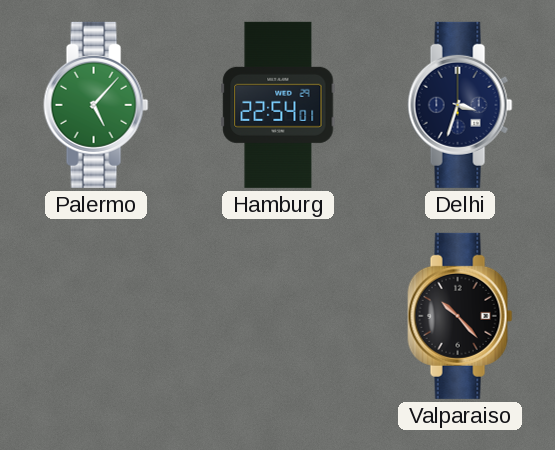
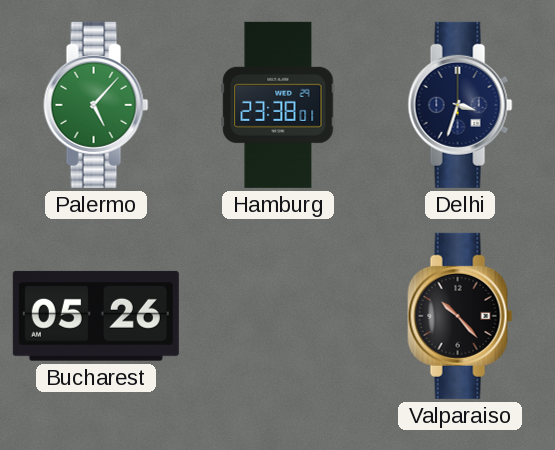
Hamburg: 22:54 -> 23:38 (278, 105)
Bucharest: none -> 05:26 (96, 316)
